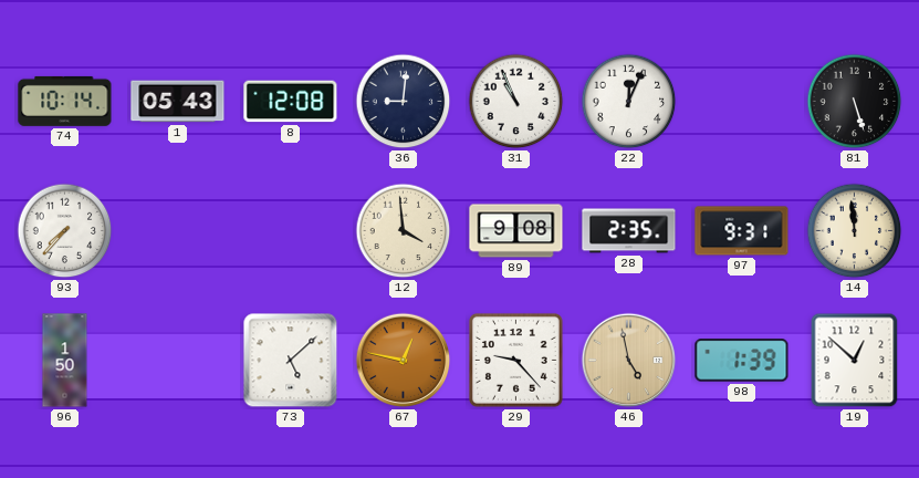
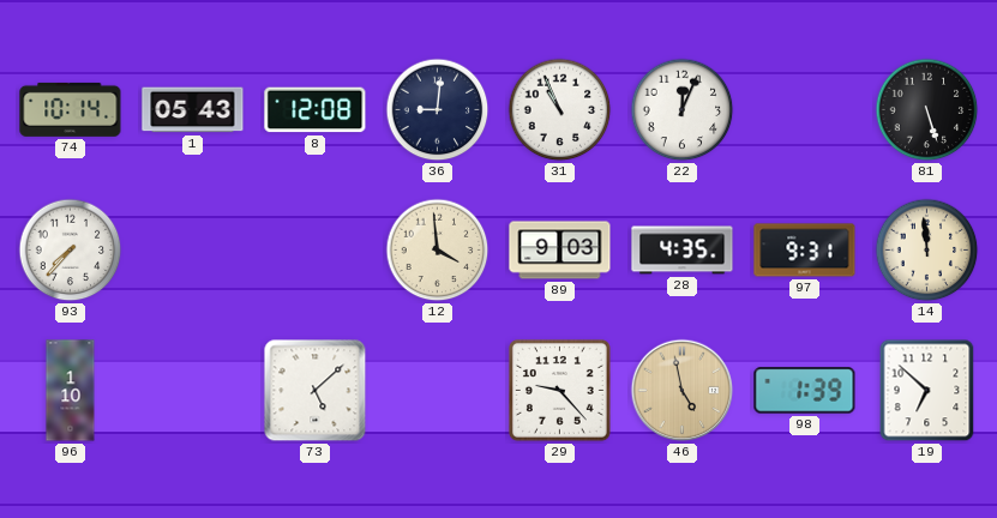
89: 9:08 -> 9:03 (560, 251)
28: 2:35 -> 4:35 (683, 251)
96: 1:50 -> 1:10 (71, 391)
67: 12:47 -> none (404, 361)
19: 12:52 -> 6:52 (927, 391)
